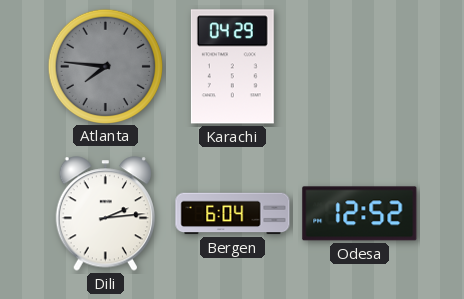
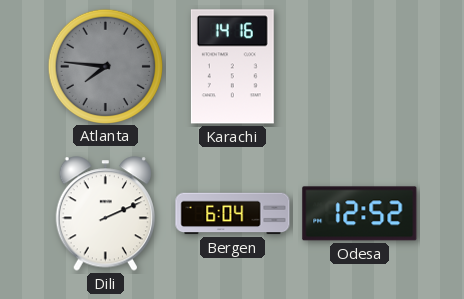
Karachi: 04:29 -> 14:16 (232, 67)
Dili: 2:14 -> 2:11 (105, 214)
